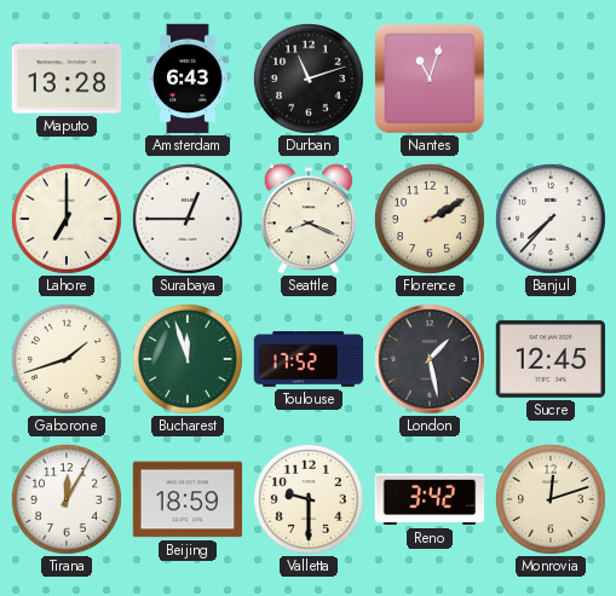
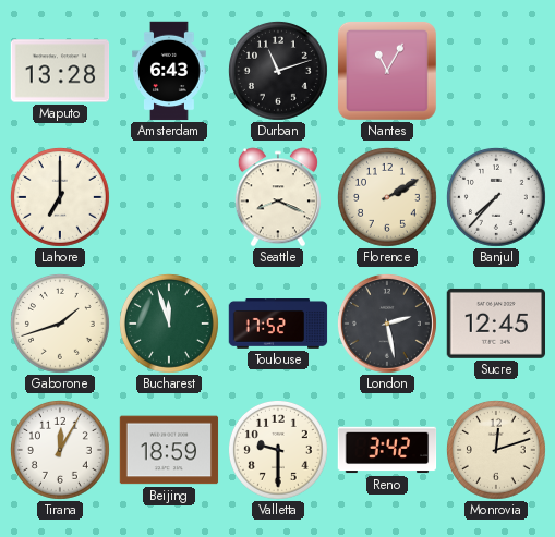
Nantes: 11:03 -> 11:05 (387, 71)
Surabaya: 12:45 -> none (188, 219)
London: 1:28 -> 2:28 (387, 324)
